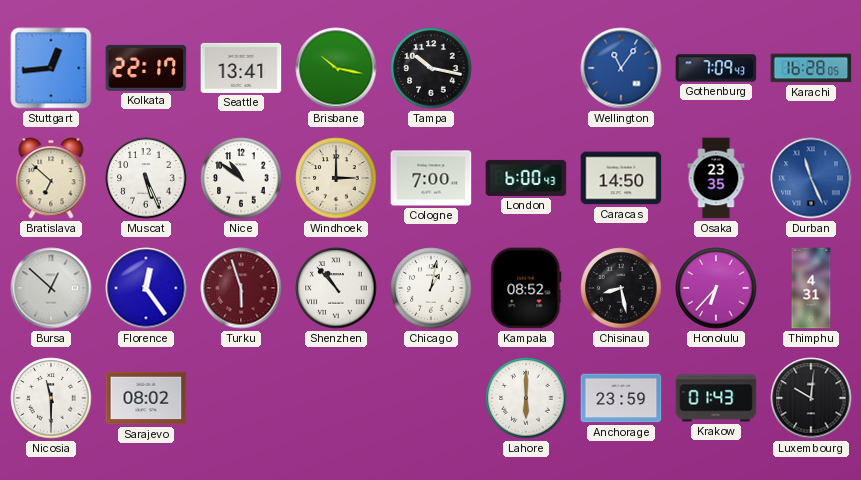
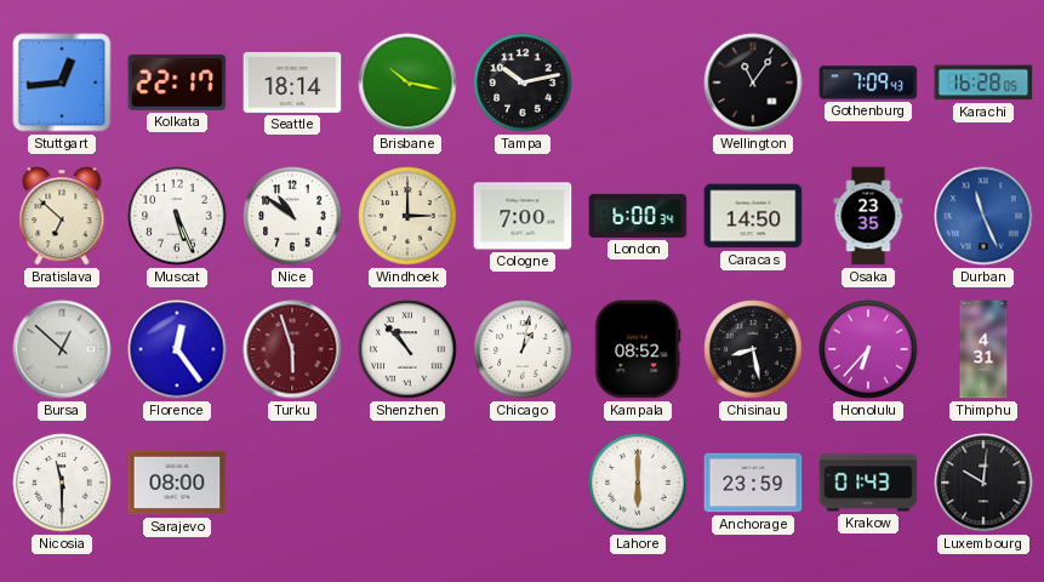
Seattle: 13:41 -> 18:14 (292, 82)
Tampa: 10:17 -> 10:13 (523, 82)
Wellington dial: blue -> black (753, 82)
London: 6:00:43 -> 6:00:34 (638, 216)
Sarajevo: 08:02 -> 08:00 (177, 483)
